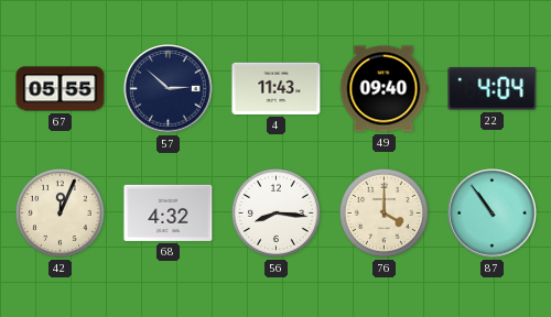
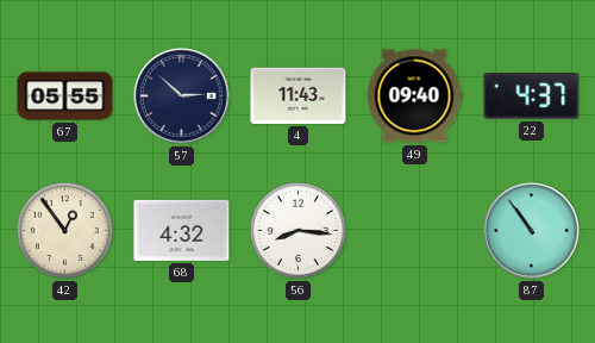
22: 4:04 -> 4:37 (532, 96)
42: 12:04 -> 12:54 (64, 230)
76: 4:00 -> none (383, 212)
